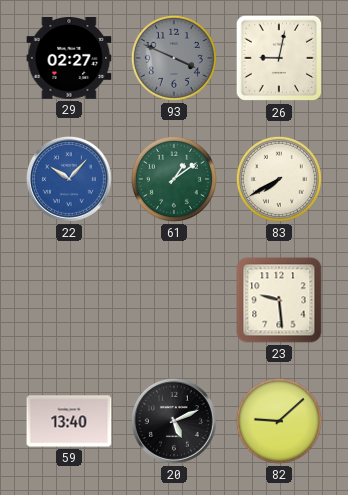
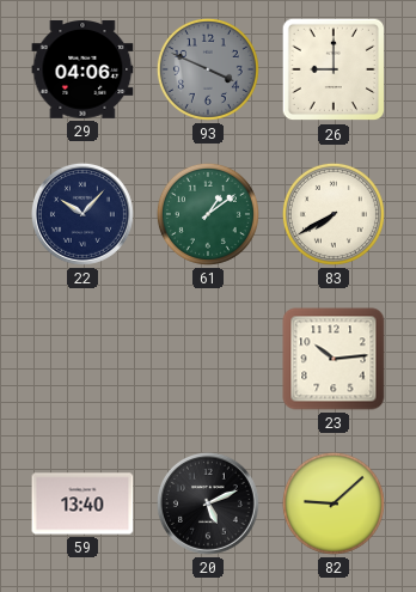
29: 02:27 -> 04:06 (82, 71)
26: 9:02 -> 9:00 (334, 69)
22 dial: blue -> navy (82, 214)
23: 9:29 -> 10:14 (334, 359)
